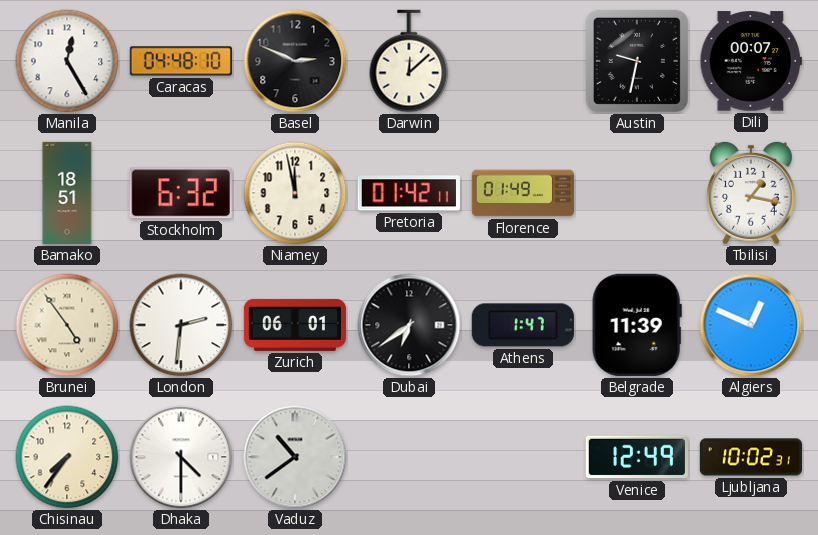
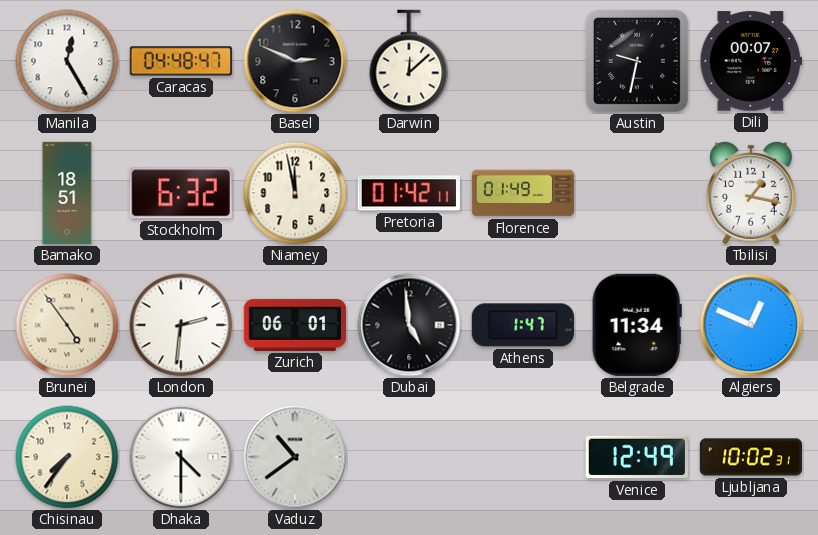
Caracas: 04:48:10 -> 04:48:47 (181, 61)
Dubai: 6:39 -> 4:59 (409, 325)
Belgrade: 11:39 -> 11:34 (637, 325)
